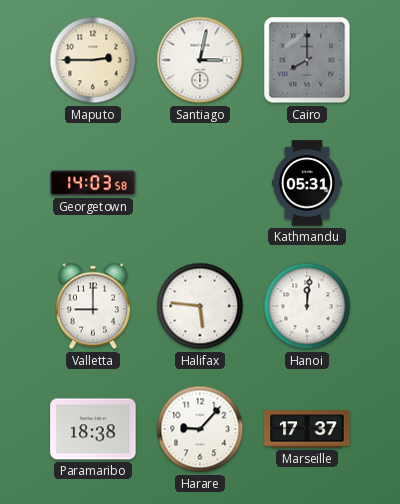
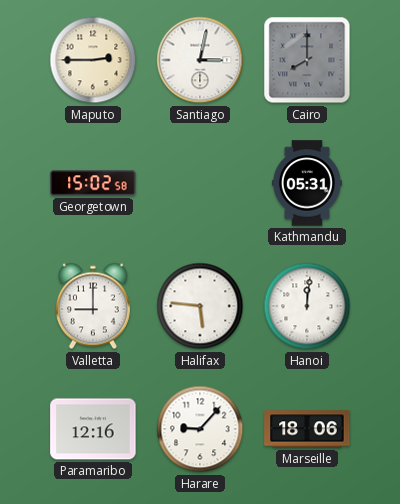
Georgetown: 14:03 -> 15:02 (93, 183)
Paramaribo: 18:38 -> 12:16 (93, 429)
Marseille: 17:37 -> 18:06 (307, 429)
